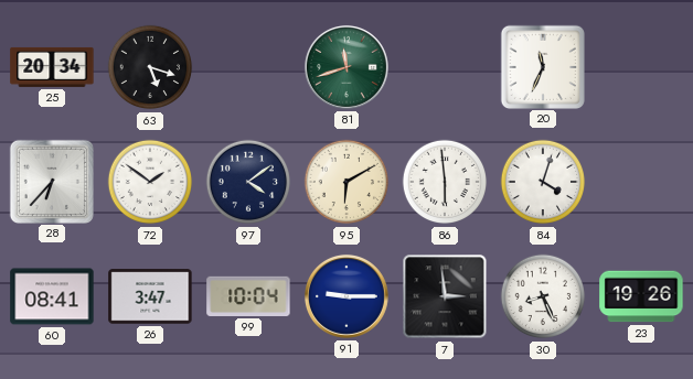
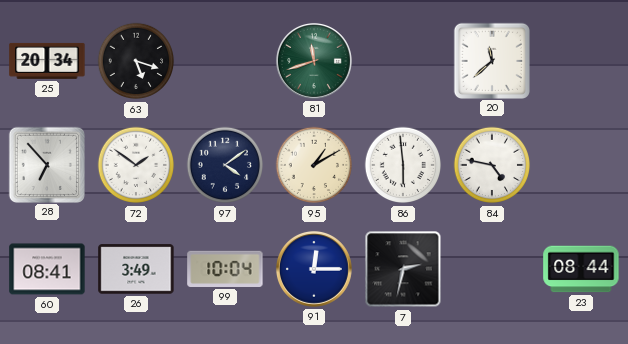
20: 11:34 -> 11:38 (491, 60)
28: 6:37 -> 6:53 (46, 164)
95: 6:10 -> 1:10 (314, 165)
84: 4:03 -> 4:47 (492, 165)
26: 3:47 -> 3:49 (136, 269)
91: 9:15 -> 12:15 (314, 269)
7: 2:59 -> 2:32 (403, 269)
30: 8:26 -> none (543, 296)
23: 19:26 -> 08:44 (581, 269)
